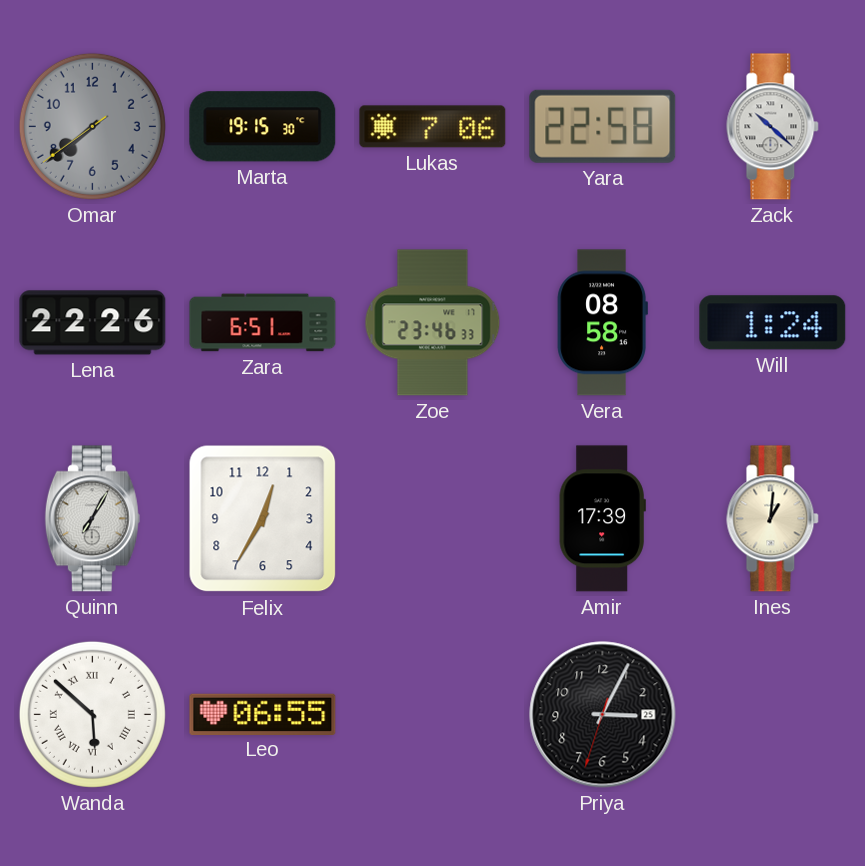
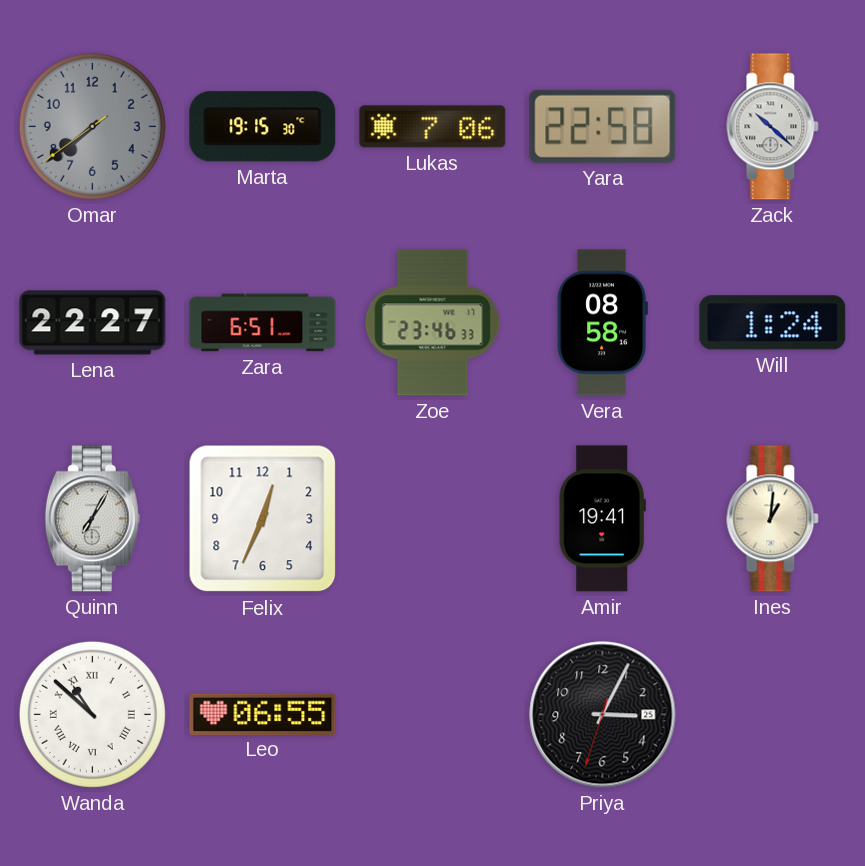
Lena: 22:26 -> 22:27 (93, 323)
Felix: 12:35 -> 12:34 (263, 519)
Amir: 17:39 -> 19:41 (602, 519)
Wanda: 5:52 -> 10:52 (92, 714)
